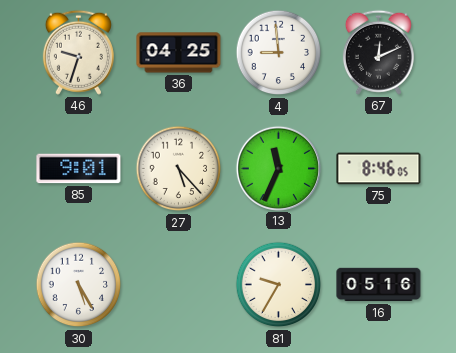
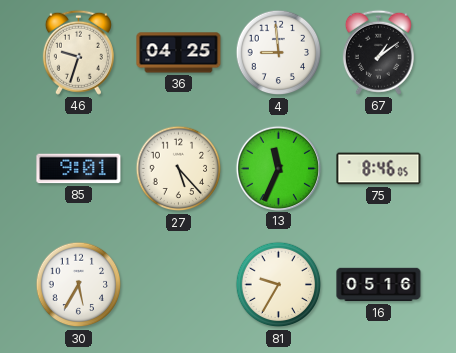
67: 12:11 -> 1:09 (378, 52)
30: 5:25 -> 5:35 (79, 285)
